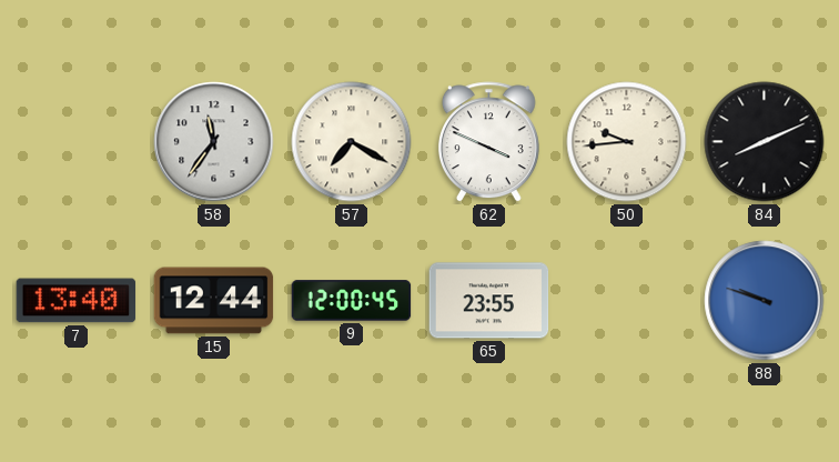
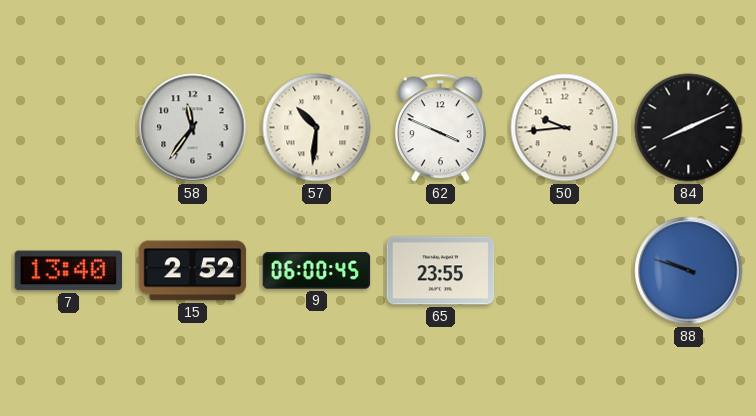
57: 7:20 -> 10:31 (317, 128)
15: 12:44 -> 2:52 (193, 271)
9: 12:00 -> 06:00 (317, 271)
